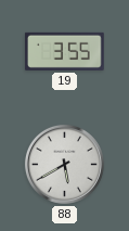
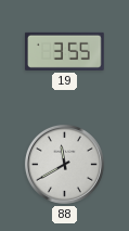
88: 5:40 -> 11:40 (64, 164)
